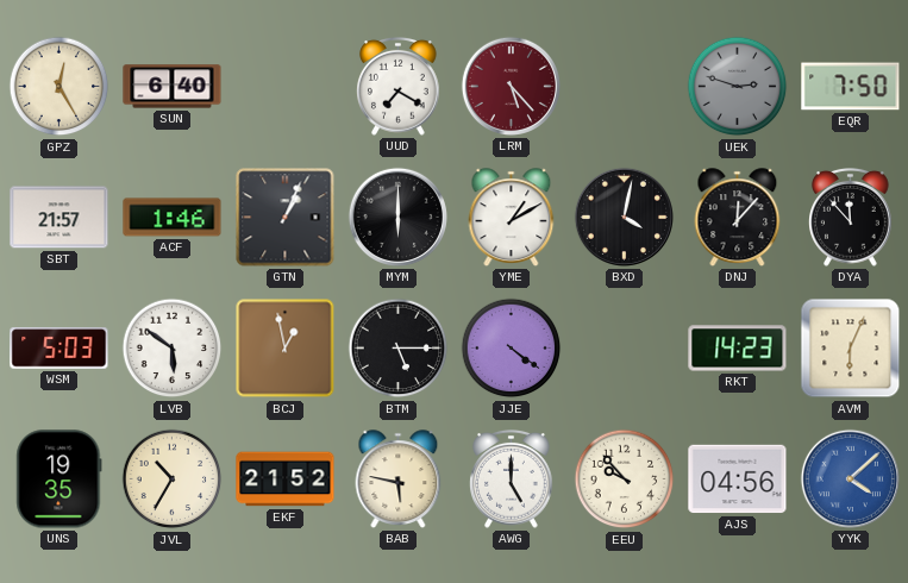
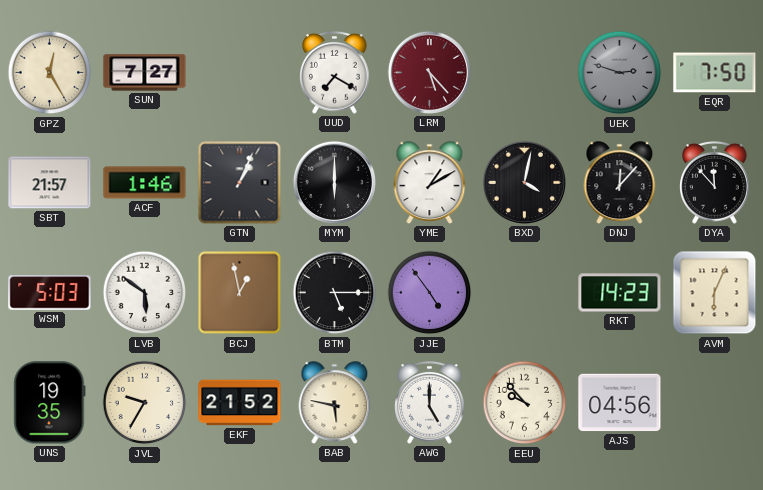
SUN: 6:40 -> 7:27 (145, 73)
JJE: 4:21 -> 4:54 (430, 293)
JVL: 10:35 -> 9:35 (145, 403)
YYK: 4:08 -> none (850, 478)
